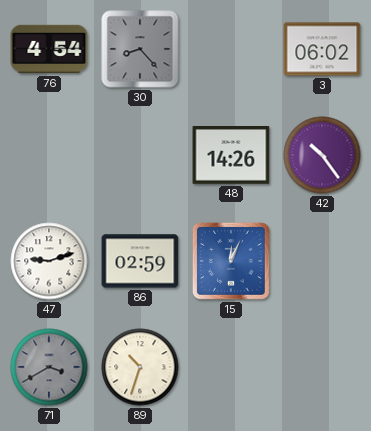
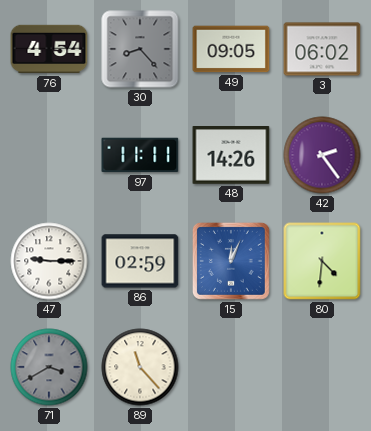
49: none -> 09:05 (231, 49)
97: none -> 11:11 (140, 155)
42: 10:24 -> 2:24 (322, 155)
47: 9:12 -> 9:15 (49, 261)
80: none -> 4:31 (322, 261)
89: 10:33 -> 11:23 (140, 367)
